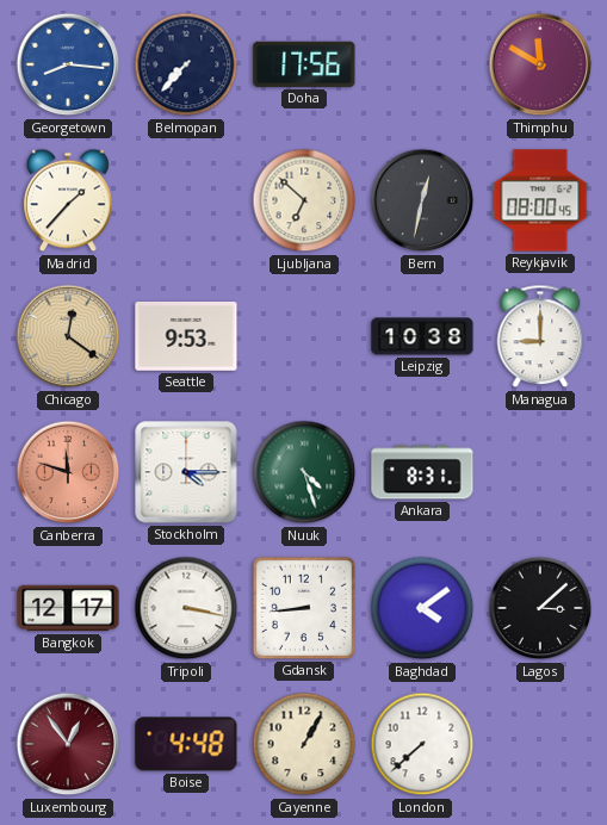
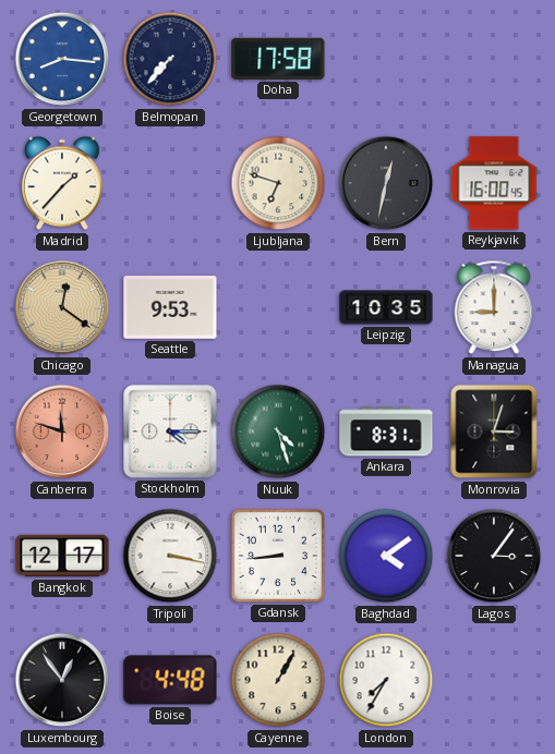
Doha: 17:56 -> 17:58 (278, 59)
Thimphu: 11:50 -> none (540, 64)
Ljubljana: 6:52 -> 6:48 (278, 183)
Reykjavik: 08:00 -> 16:00 (494, 183)
Leipzig: 10:38 -> 10:35 (386, 307)
Monrovia: none -> 3:03 (494, 431)
Lagos: 3:08 -> 3:06 (494, 556)
Luxembourg dial: burgundy -> black (62, 680)
London: 7:38 -> 7:35 (386, 680)
